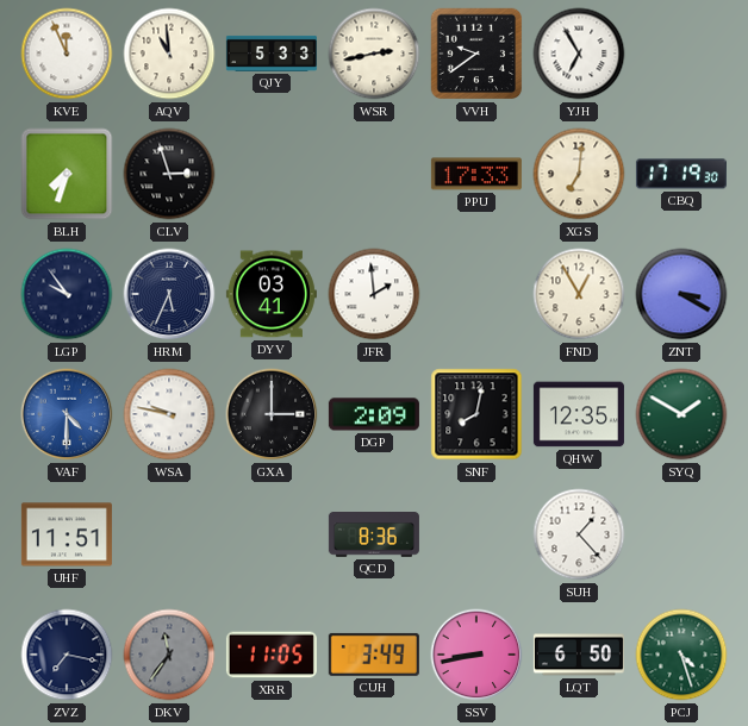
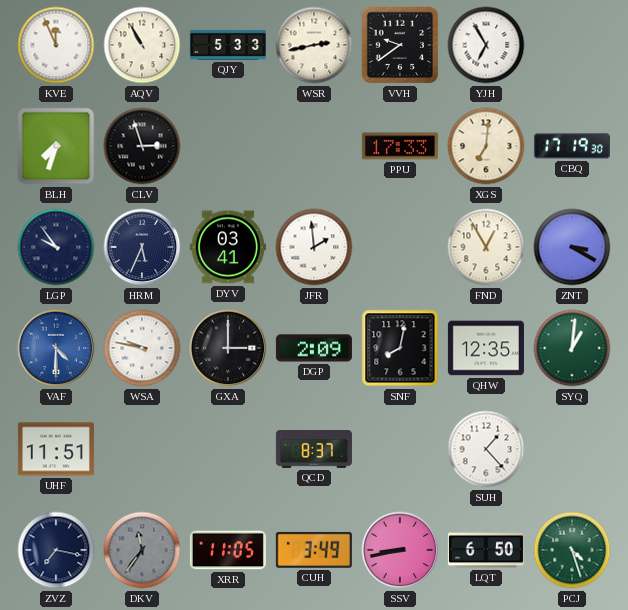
AQV: 10:59 -> 10:55 (142, 45)
SYQ: 1:50 -> 1:01 (572, 348)
QCD: 8:36 -> 8:37 (314, 450)
